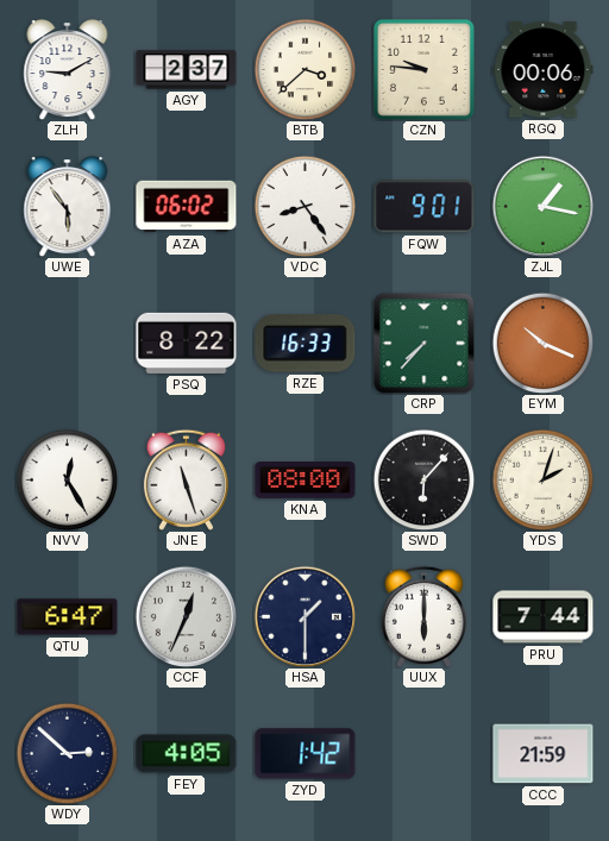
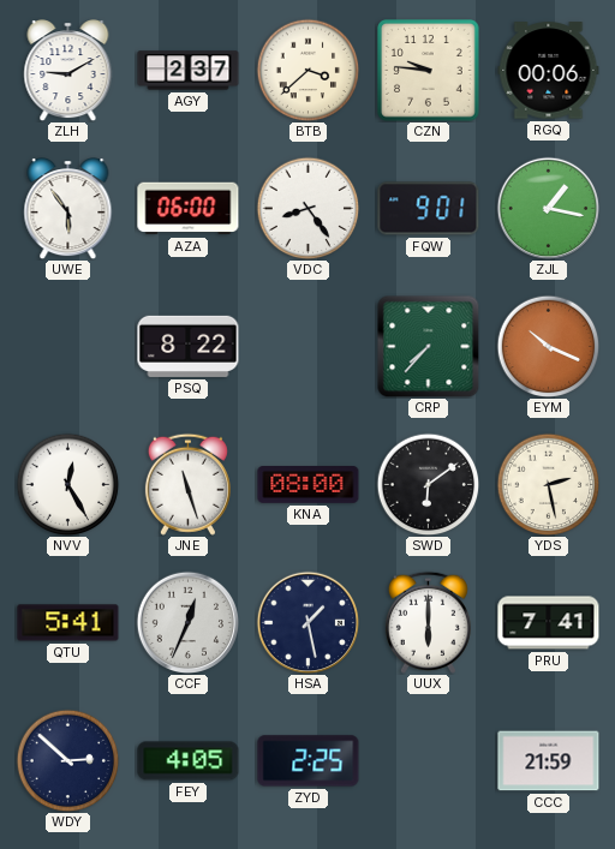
AZA: 06:02 -> 06:00 (189, 209)
RZE: 16:33 -> none (306, 344)
SWD: 6:07 -> 6:09 (428, 484)
YDS: 2:03 -> 2:28 (548, 484)
QTU: 6:47 -> 5:41 (68, 623)
HSA: 1:30 -> 1:28 (307, 622)
PRU: 7:44 -> 7:41 (549, 623)
ZYD: 1:42 -> 2:25 (309, 761)
